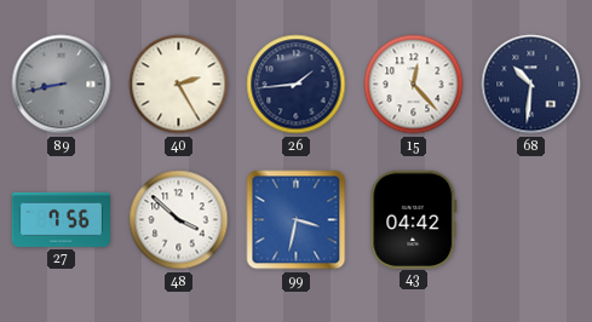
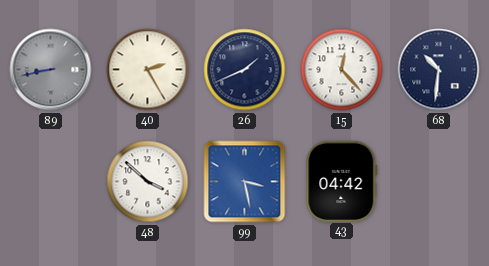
26: 1:44 -> 1:41 (245, 70)
27: 7:56 -> none (62, 219)
99: 3:32 -> 3:28 (245, 182)
